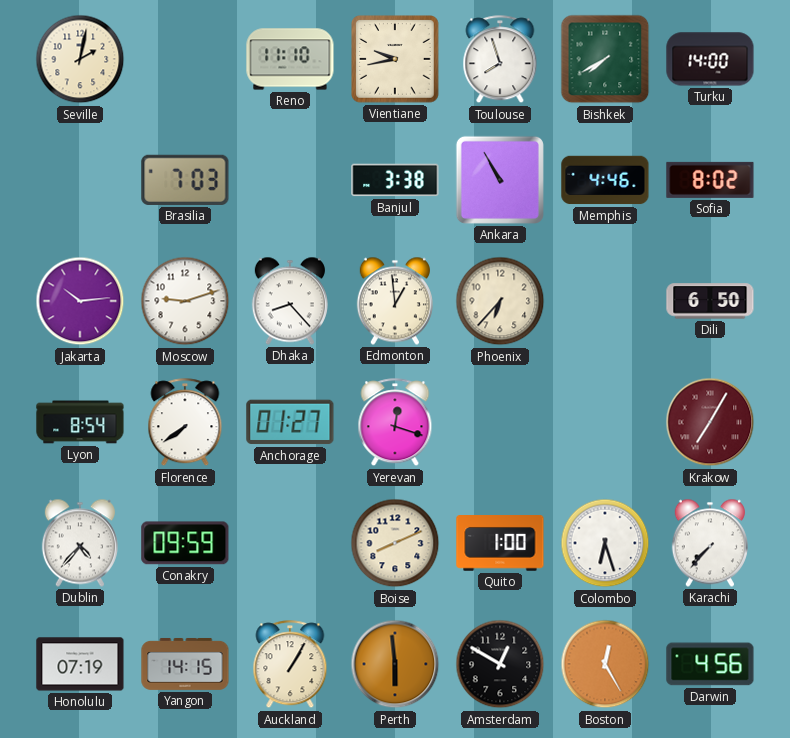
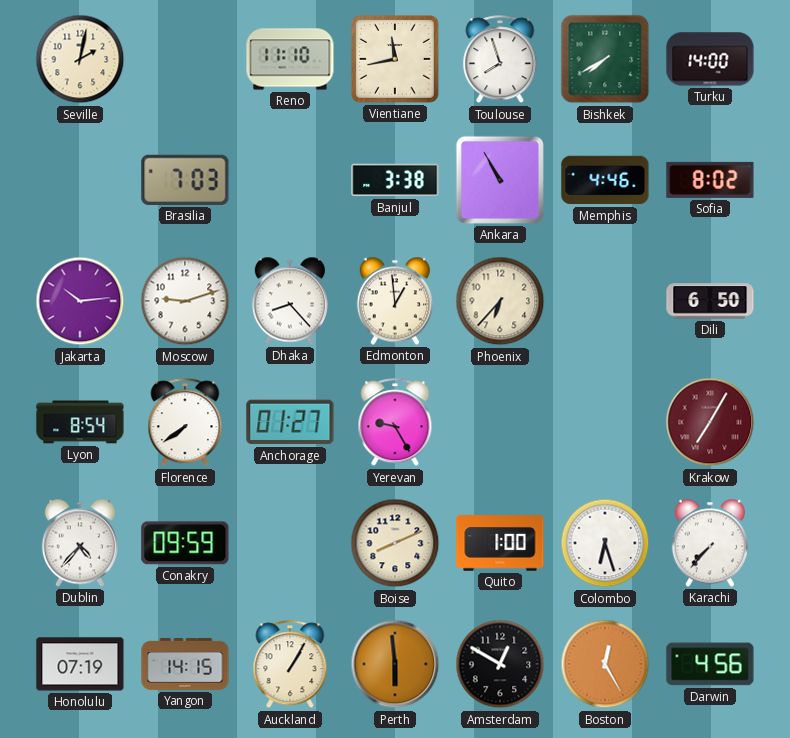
Vientiane: 9:43 -> 11:43 (396, 60)
Yerevan: 12:18 -> 9:25 (395, 423)
